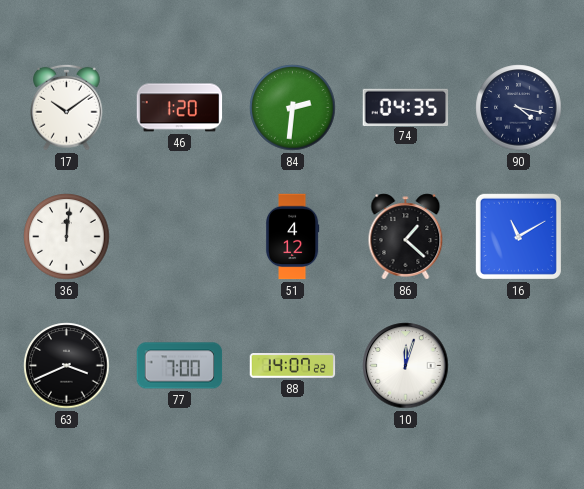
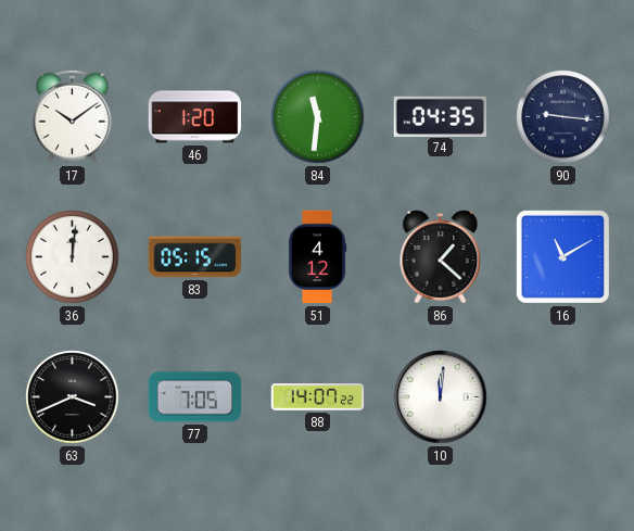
84: 2:31 -> 11:31 (318, 117)
90: 4:17 -> 9:16 (563, 117)
83: none -> 05:15 (195, 257)
77: 7:00 -> 7:05 (195, 397)
10: 12:03 -> 12:01 (441, 397)
